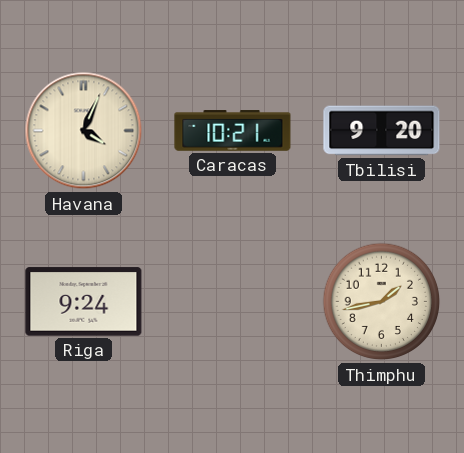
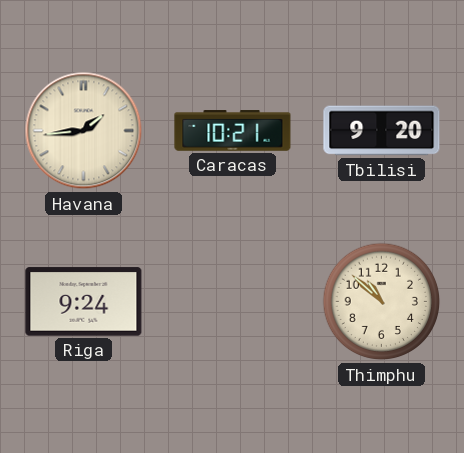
Havana: 4:04 -> 1:44 (84, 131)
Thimphu: 1:43 -> 10:52 (382, 302)
